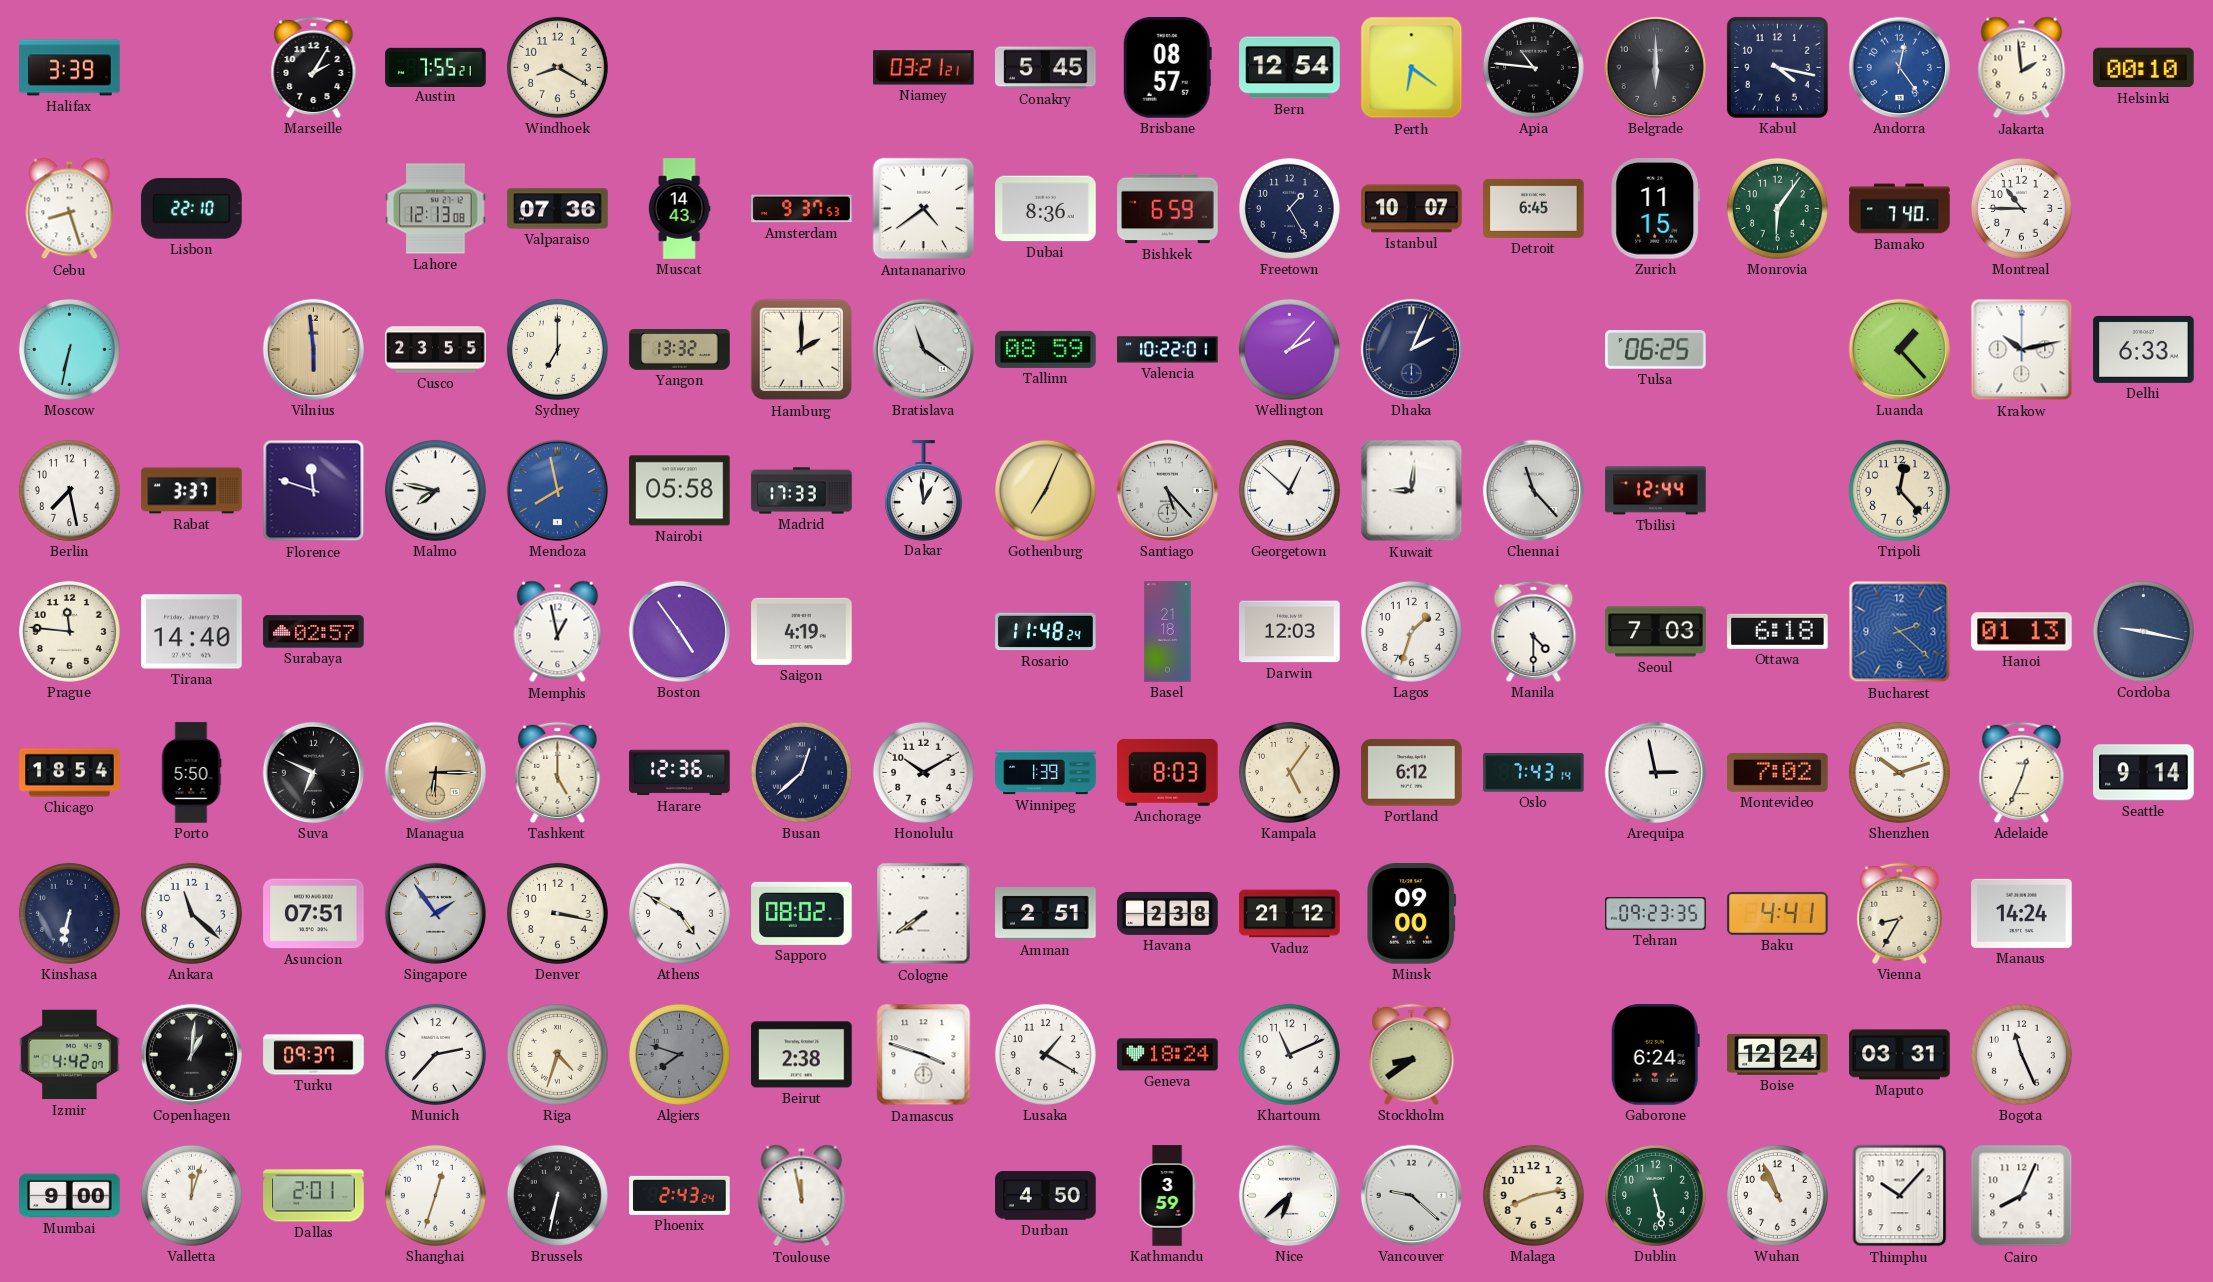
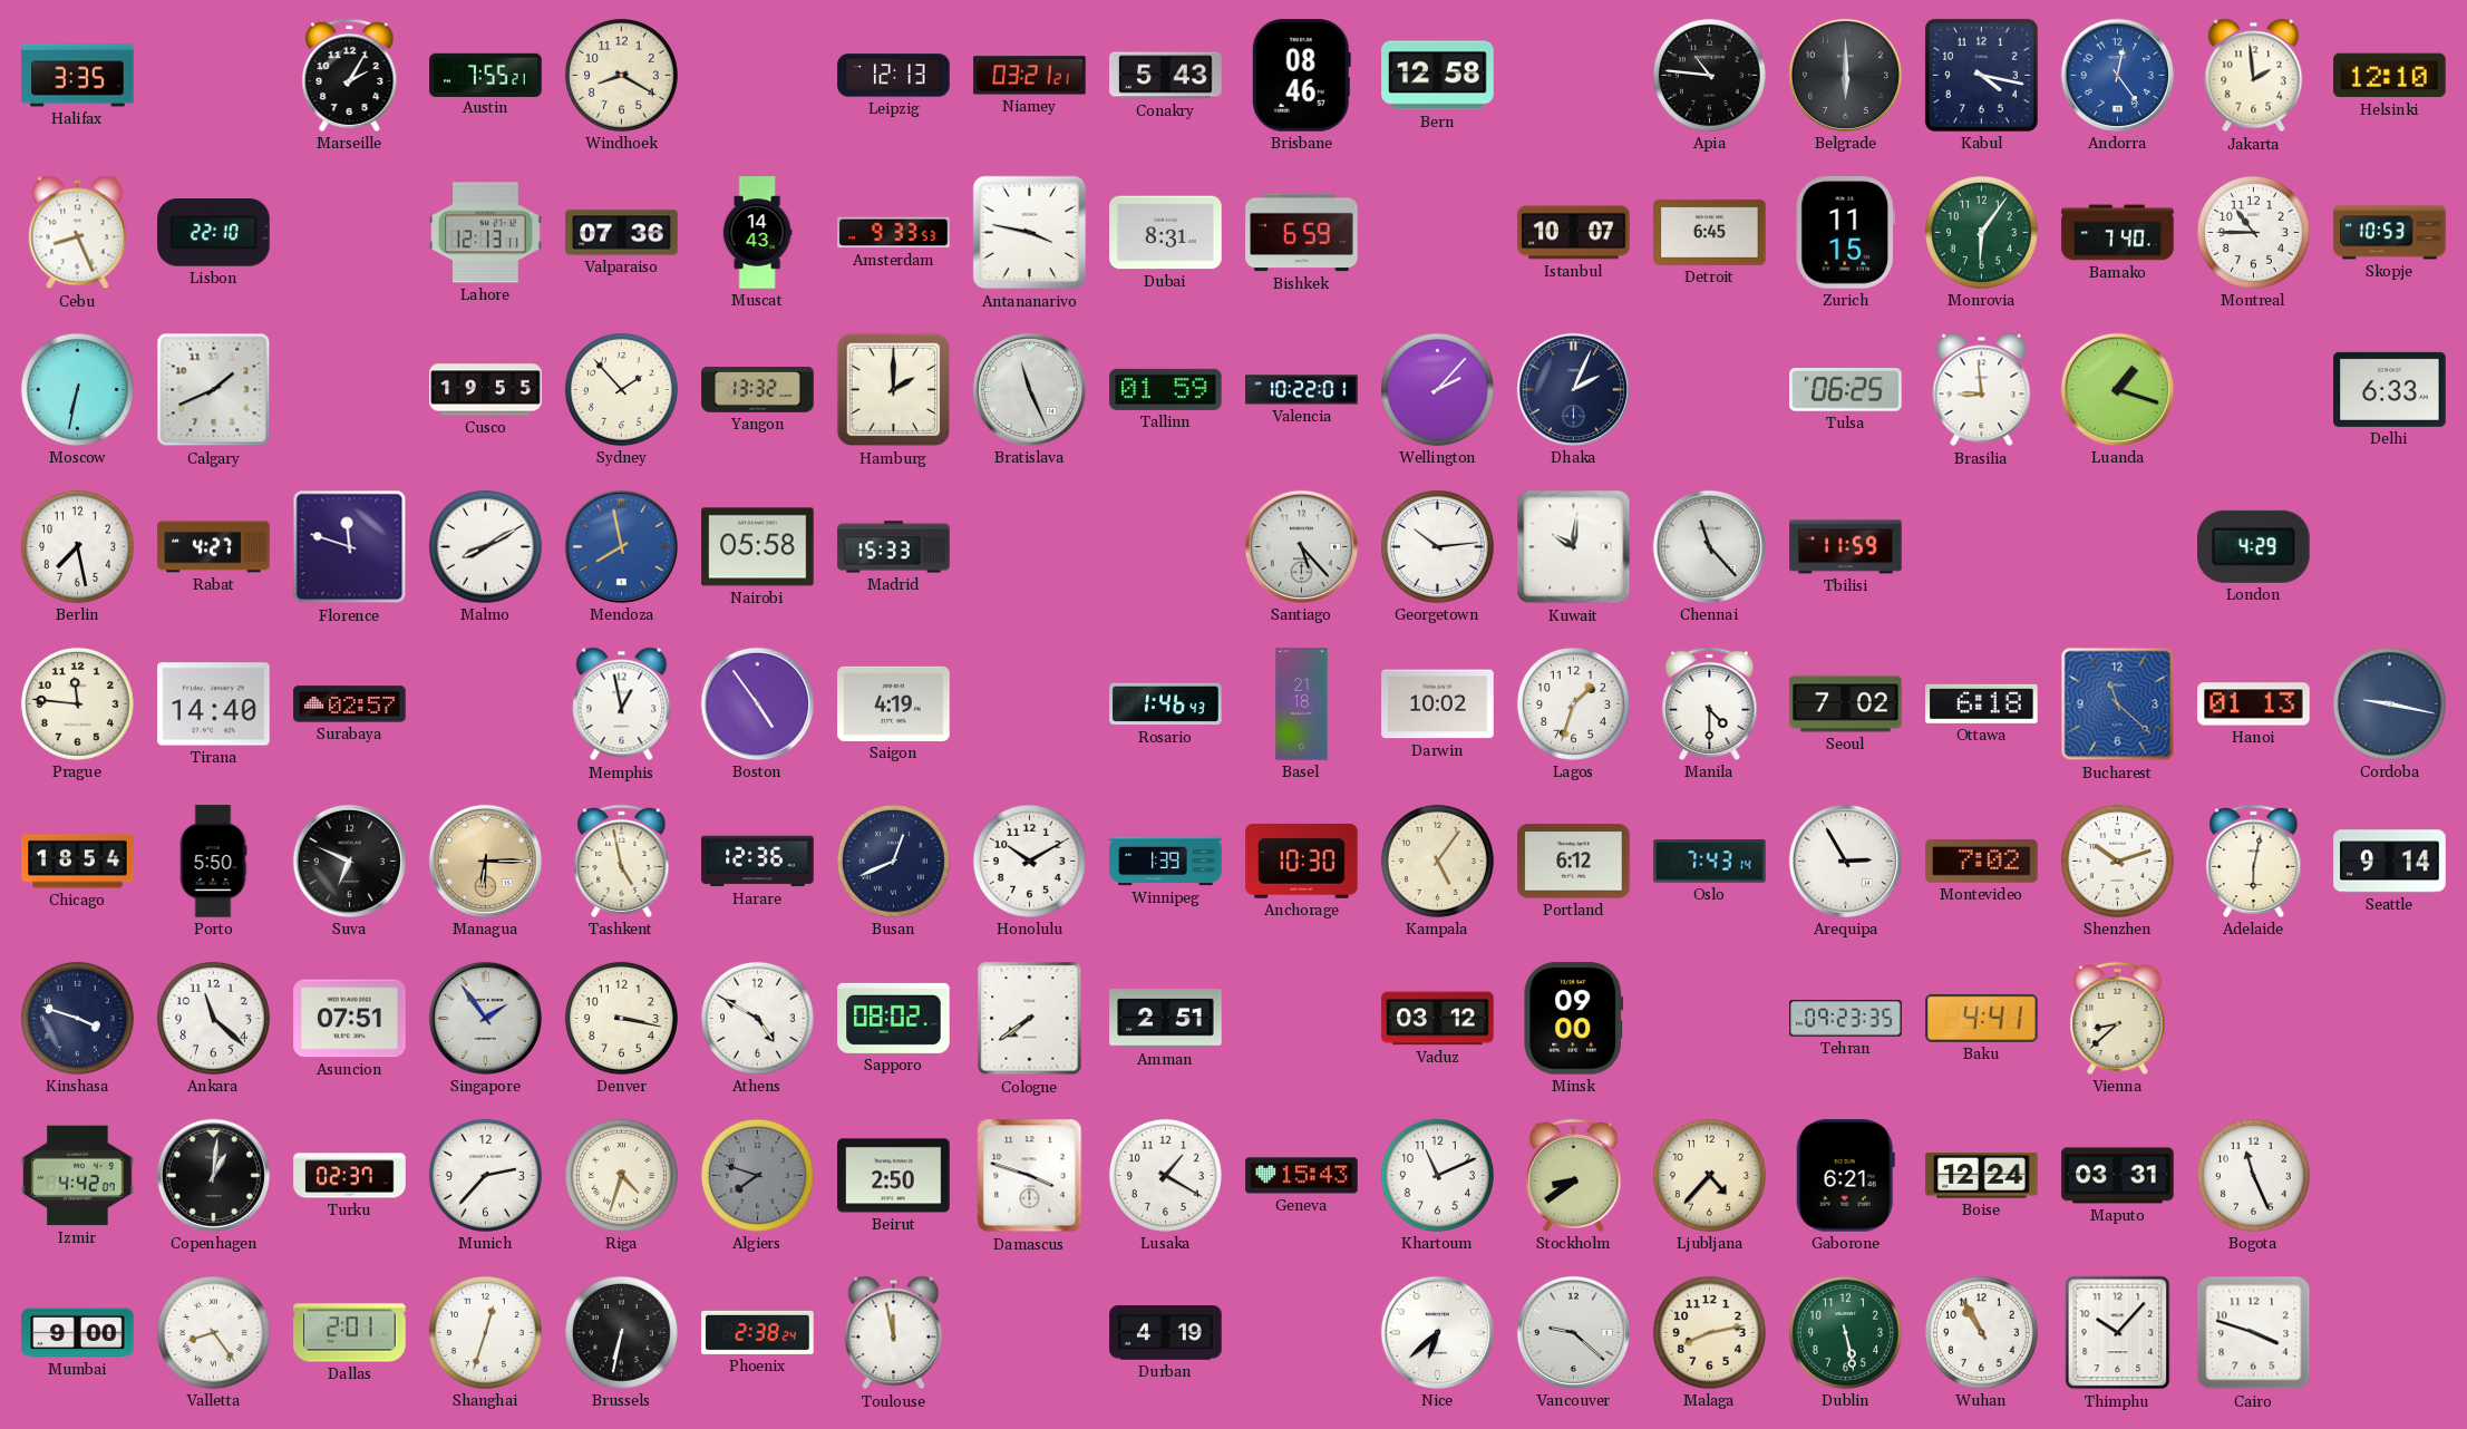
Halifax: 3:39 -> 3:35 (78, 76)
Leipzig: none -> 12:13 (894, 76)
Conakry: 5:45 -> 5:43 (1166, 76)
Brisbane: 08:57 -> 08:46 (1301, 76)
Bern: 12:54 -> 12:58 (1438, 76)
Perth: 6:21 -> none (1412, 68)
Helsinki: 00:10 -> 12:10 (2390, 76)
Cebu: 8:27 -> 8:26 (78, 233)
Lahore: 12:13:08 -> 12:13:11 (486, 233)
Amsterdam: 9:37 -> 9:33 (894, 233)
Antananarivo: 4:39 -> 3:47 (1030, 233)
Dubai: 8:36 -> 8:31 (1166, 233)
Freetown: 1:25 -> none (1289, 208)
Skopje: none -> 10:53 (2390, 233)
Calgary: none -> 1:41 (214, 390)
Vilnius: 5:59 -> none (313, 349)
Cusco: 23:55 -> 19:55 (486, 390)
Sydney: 7:00 -> 1:53 (621, 389)
Bratislava: 11:21 -> 11:26 (1029, 389)
Tallinn: 08:59 -> 01:59 (1166, 389)
Brasilia: none -> 8:59 (1982, 390)
Luanda: 1:23 -> 1:18 (2117, 389)
Krakow: 10:13 -> none (2022, 350)
Rabat: 3:37 -> 4:27 (214, 547)
Malmo: 7:47 -> 8:10 (485, 546)
Madrid: 17:33 -> 15:33 (894, 547)
Dakar: 12:59 -> none (923, 490)
Gothenburg: 7:04 -> none (1045, 490)
Georgetown: 12:52 -> 10:14 (1437, 546)
Kuwait: 9:01 -> 10:01 (1574, 547)
Tbilisi: 12:44 -> 11:59 (1846, 547)
Tripoli: 12:23 -> none (1899, 490)
London: none -> 4:29 (2254, 546)
Rosario: 11:48 -> 1:46 (1166, 704)
Darwin: 12:03 -> 10:02 (1438, 704)
Seoul: 7:03 -> 7:02 (1846, 704)
Bucharest: 2:22 -> 11:22 (2118, 704)
Tashkent: 5:00 -> 4:58 (622, 861)
Busan: 12:38 -> 12:41 (893, 861)
Anchorage: 8:03 -> 10:30 (1302, 861)
Arequipa: 2:58 -> 2:55 (1845, 861)
Adelaide: 12:34 -> 6:02 (2254, 861)
Kinshasa: 6:32 -> 3:48 (77, 1018)
Havana: 2:38 -> none (1168, 913)
Vaduz: 21:12 -> 03:12 (1438, 1019)
Vienna: 8:35 -> 8:38 (2118, 1018)
Manaus: 14:24 -> none (2022, 913)
Turku: 09:37 -> 02:37 (350, 1176)
Beirut: 2:38 -> 2:50 (894, 1176)
Geneva: 18:24 -> 15:43 (1302, 1176)
Ljubljana: none -> 4:37 (1709, 1175)
Gaborone: 6:24 -> 6:21 (1845, 1176)
Valletta: 12:03 -> 8:24 (213, 1332)
Phoenix: 2:43 -> 2:38 (758, 1332)
Durban: 4:50 -> 4:19 (1166, 1333)
Kathmandu: 3:59 -> none (1167, 1196)
Wuhan: 10:56 -> 10:55 (1981, 1332)
Cairo: 8:04 -> 3:48 (2254, 1333)
